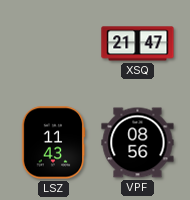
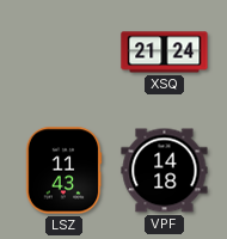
XSQ: 21:47 -> 21:24 (165, 53)
VPF: 08:56 -> 14:18 (165, 171)
